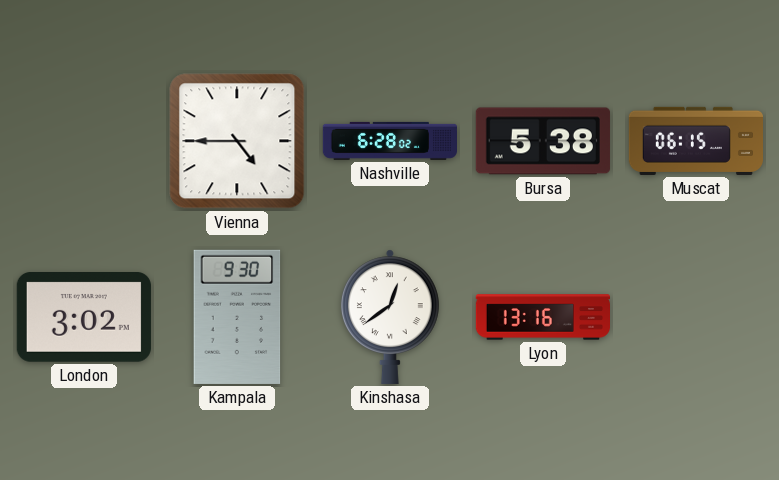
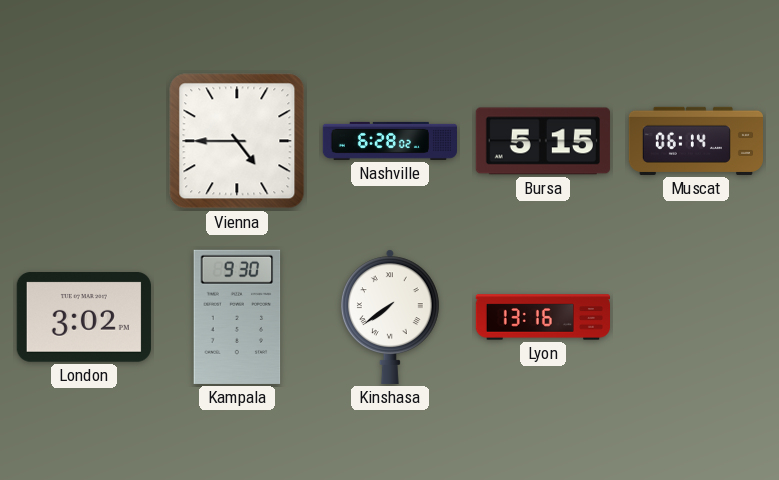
Bursa: 5:38 -> 5:15 (543, 141)
Muscat: 06:15 -> 06:14 (695, 141)
Kinshasa: 12:39 -> 7:39 (390, 317)
